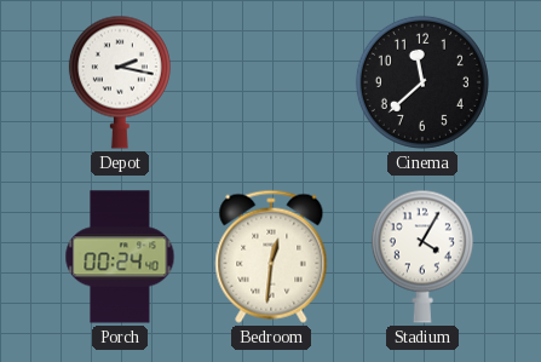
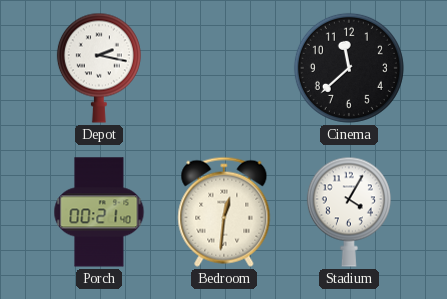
Porch: 00:24 -> 00:21 (99, 212)
